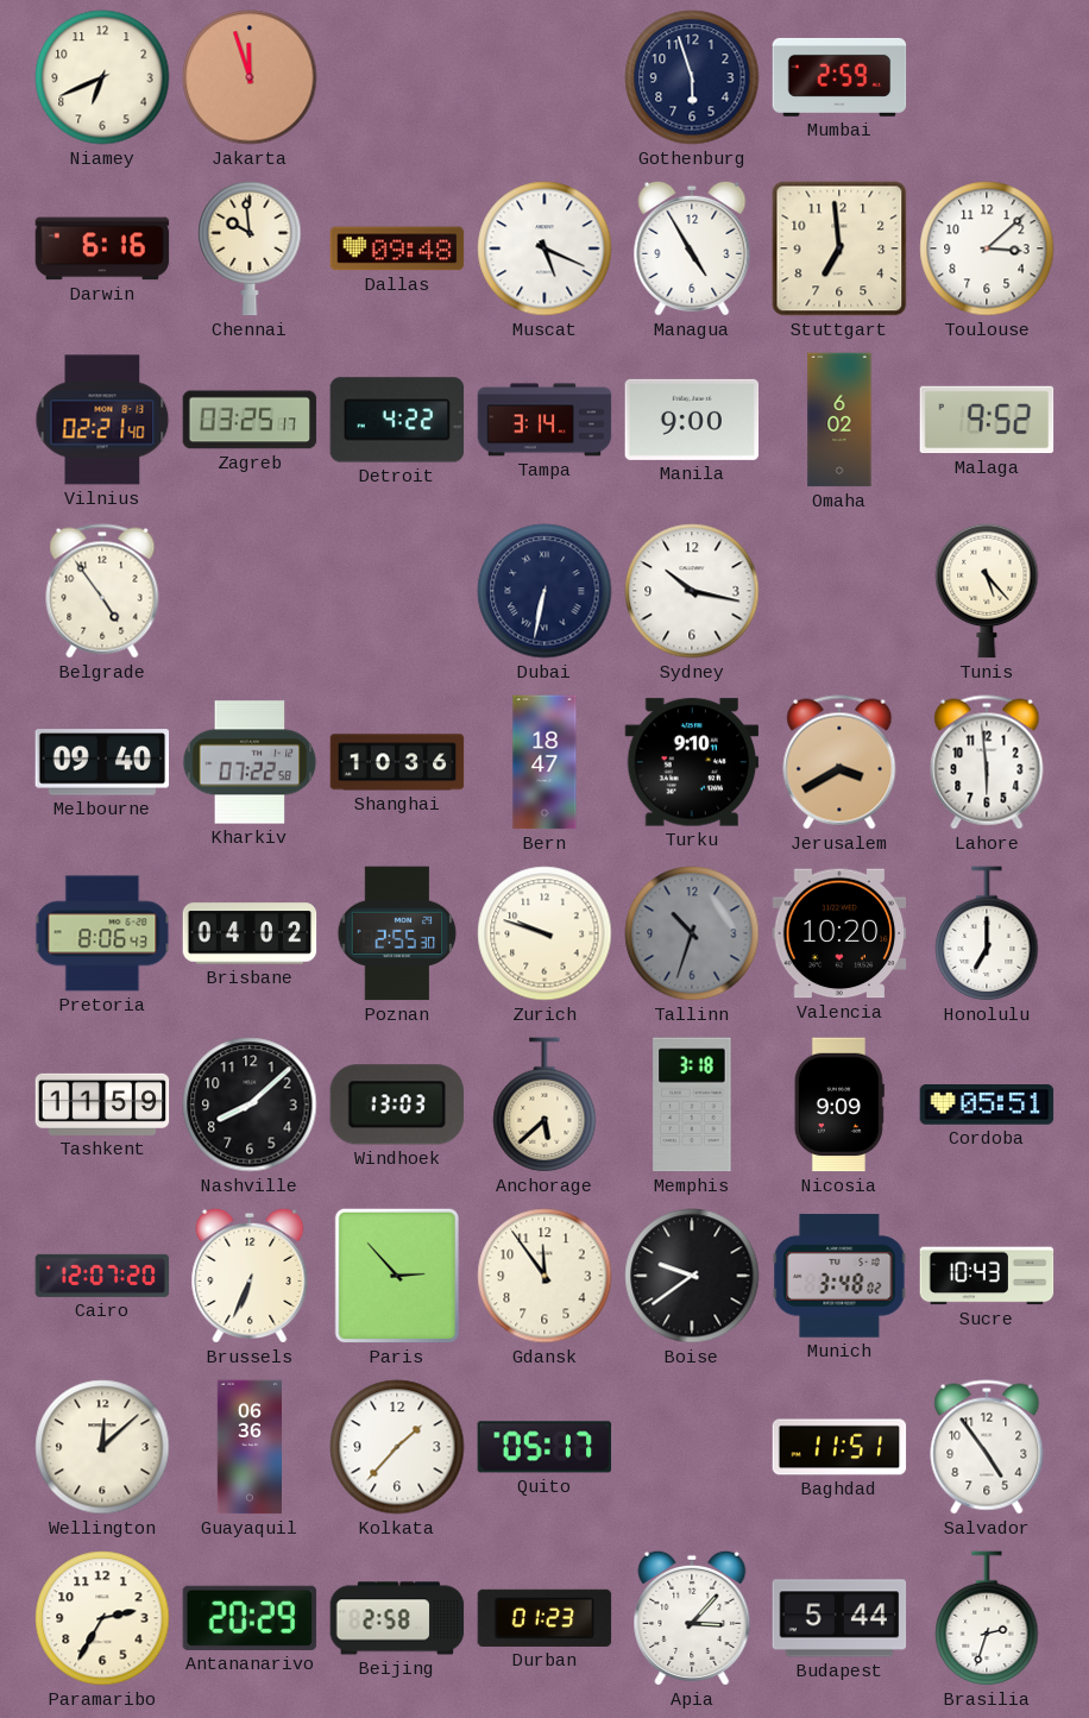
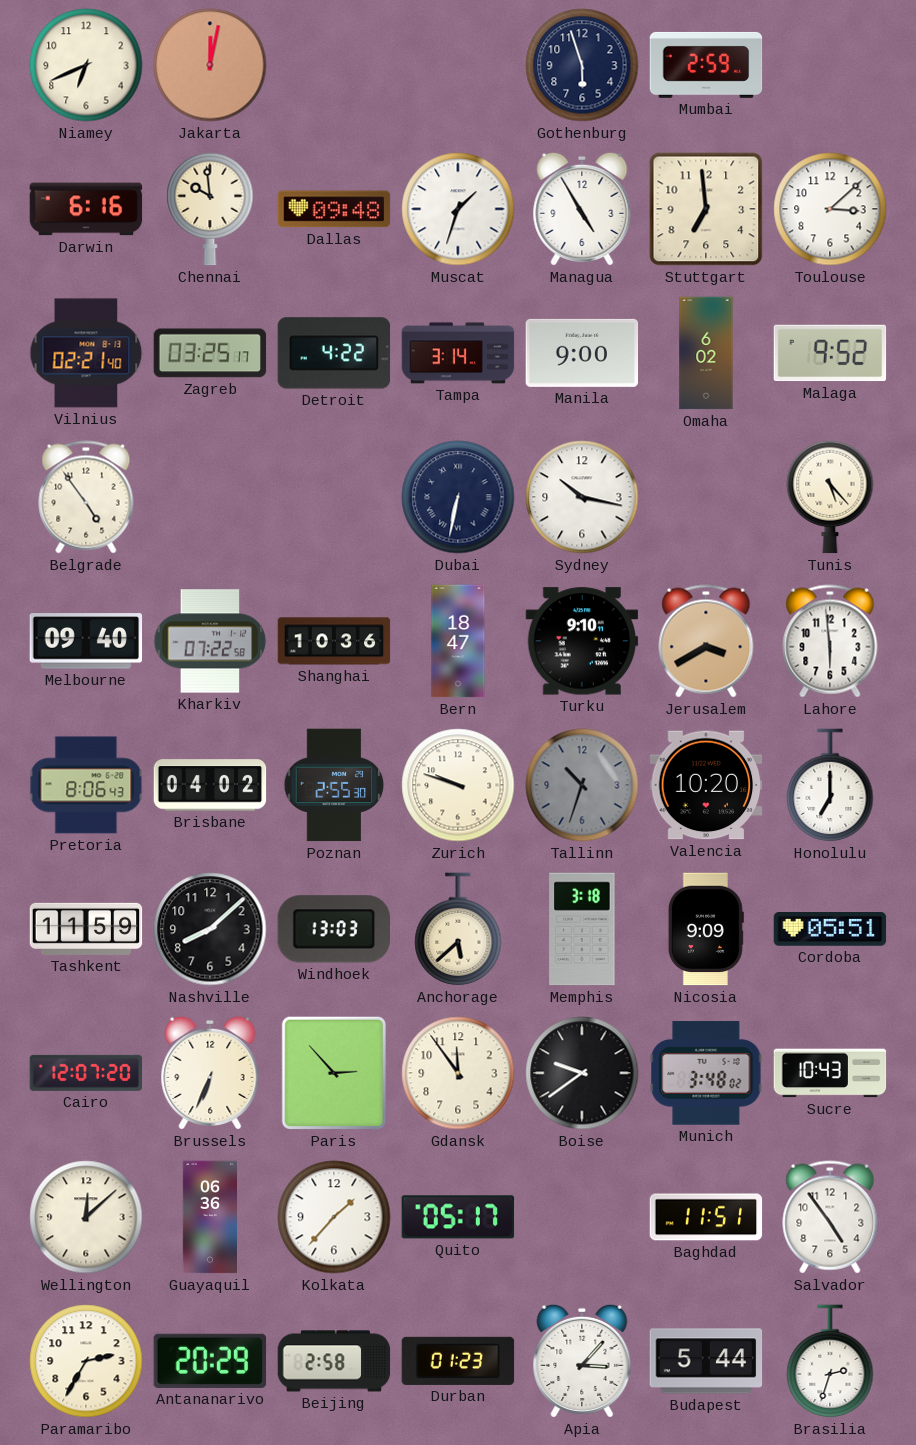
Jakarta: 11:57 -> 12:02 (210, 65)
Muscat: 5:19 -> 1:33 (458, 209)
